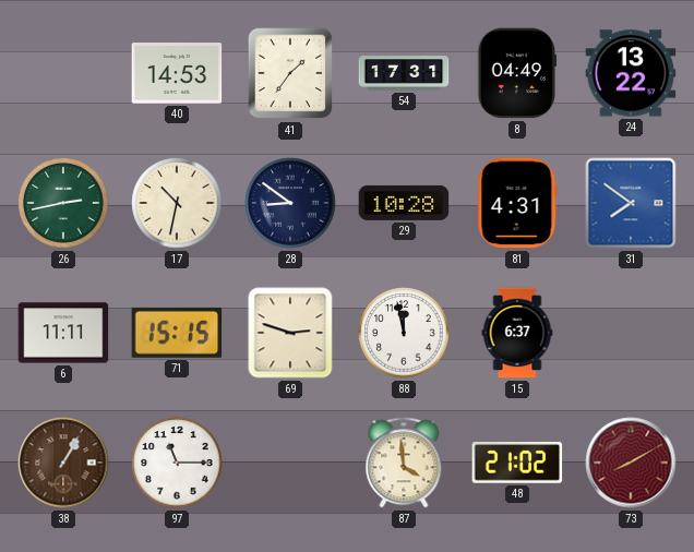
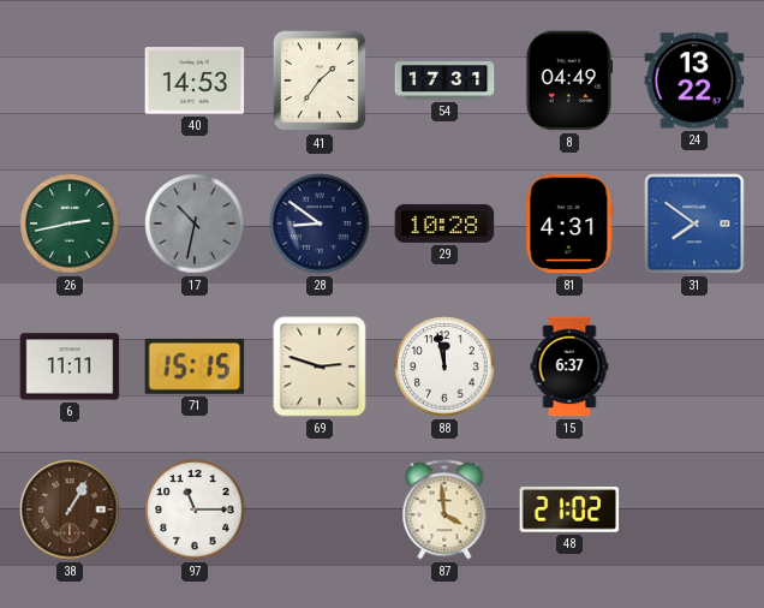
17 dial: cream -> grey (195, 223)
73: 8:10 -> none (631, 463)
